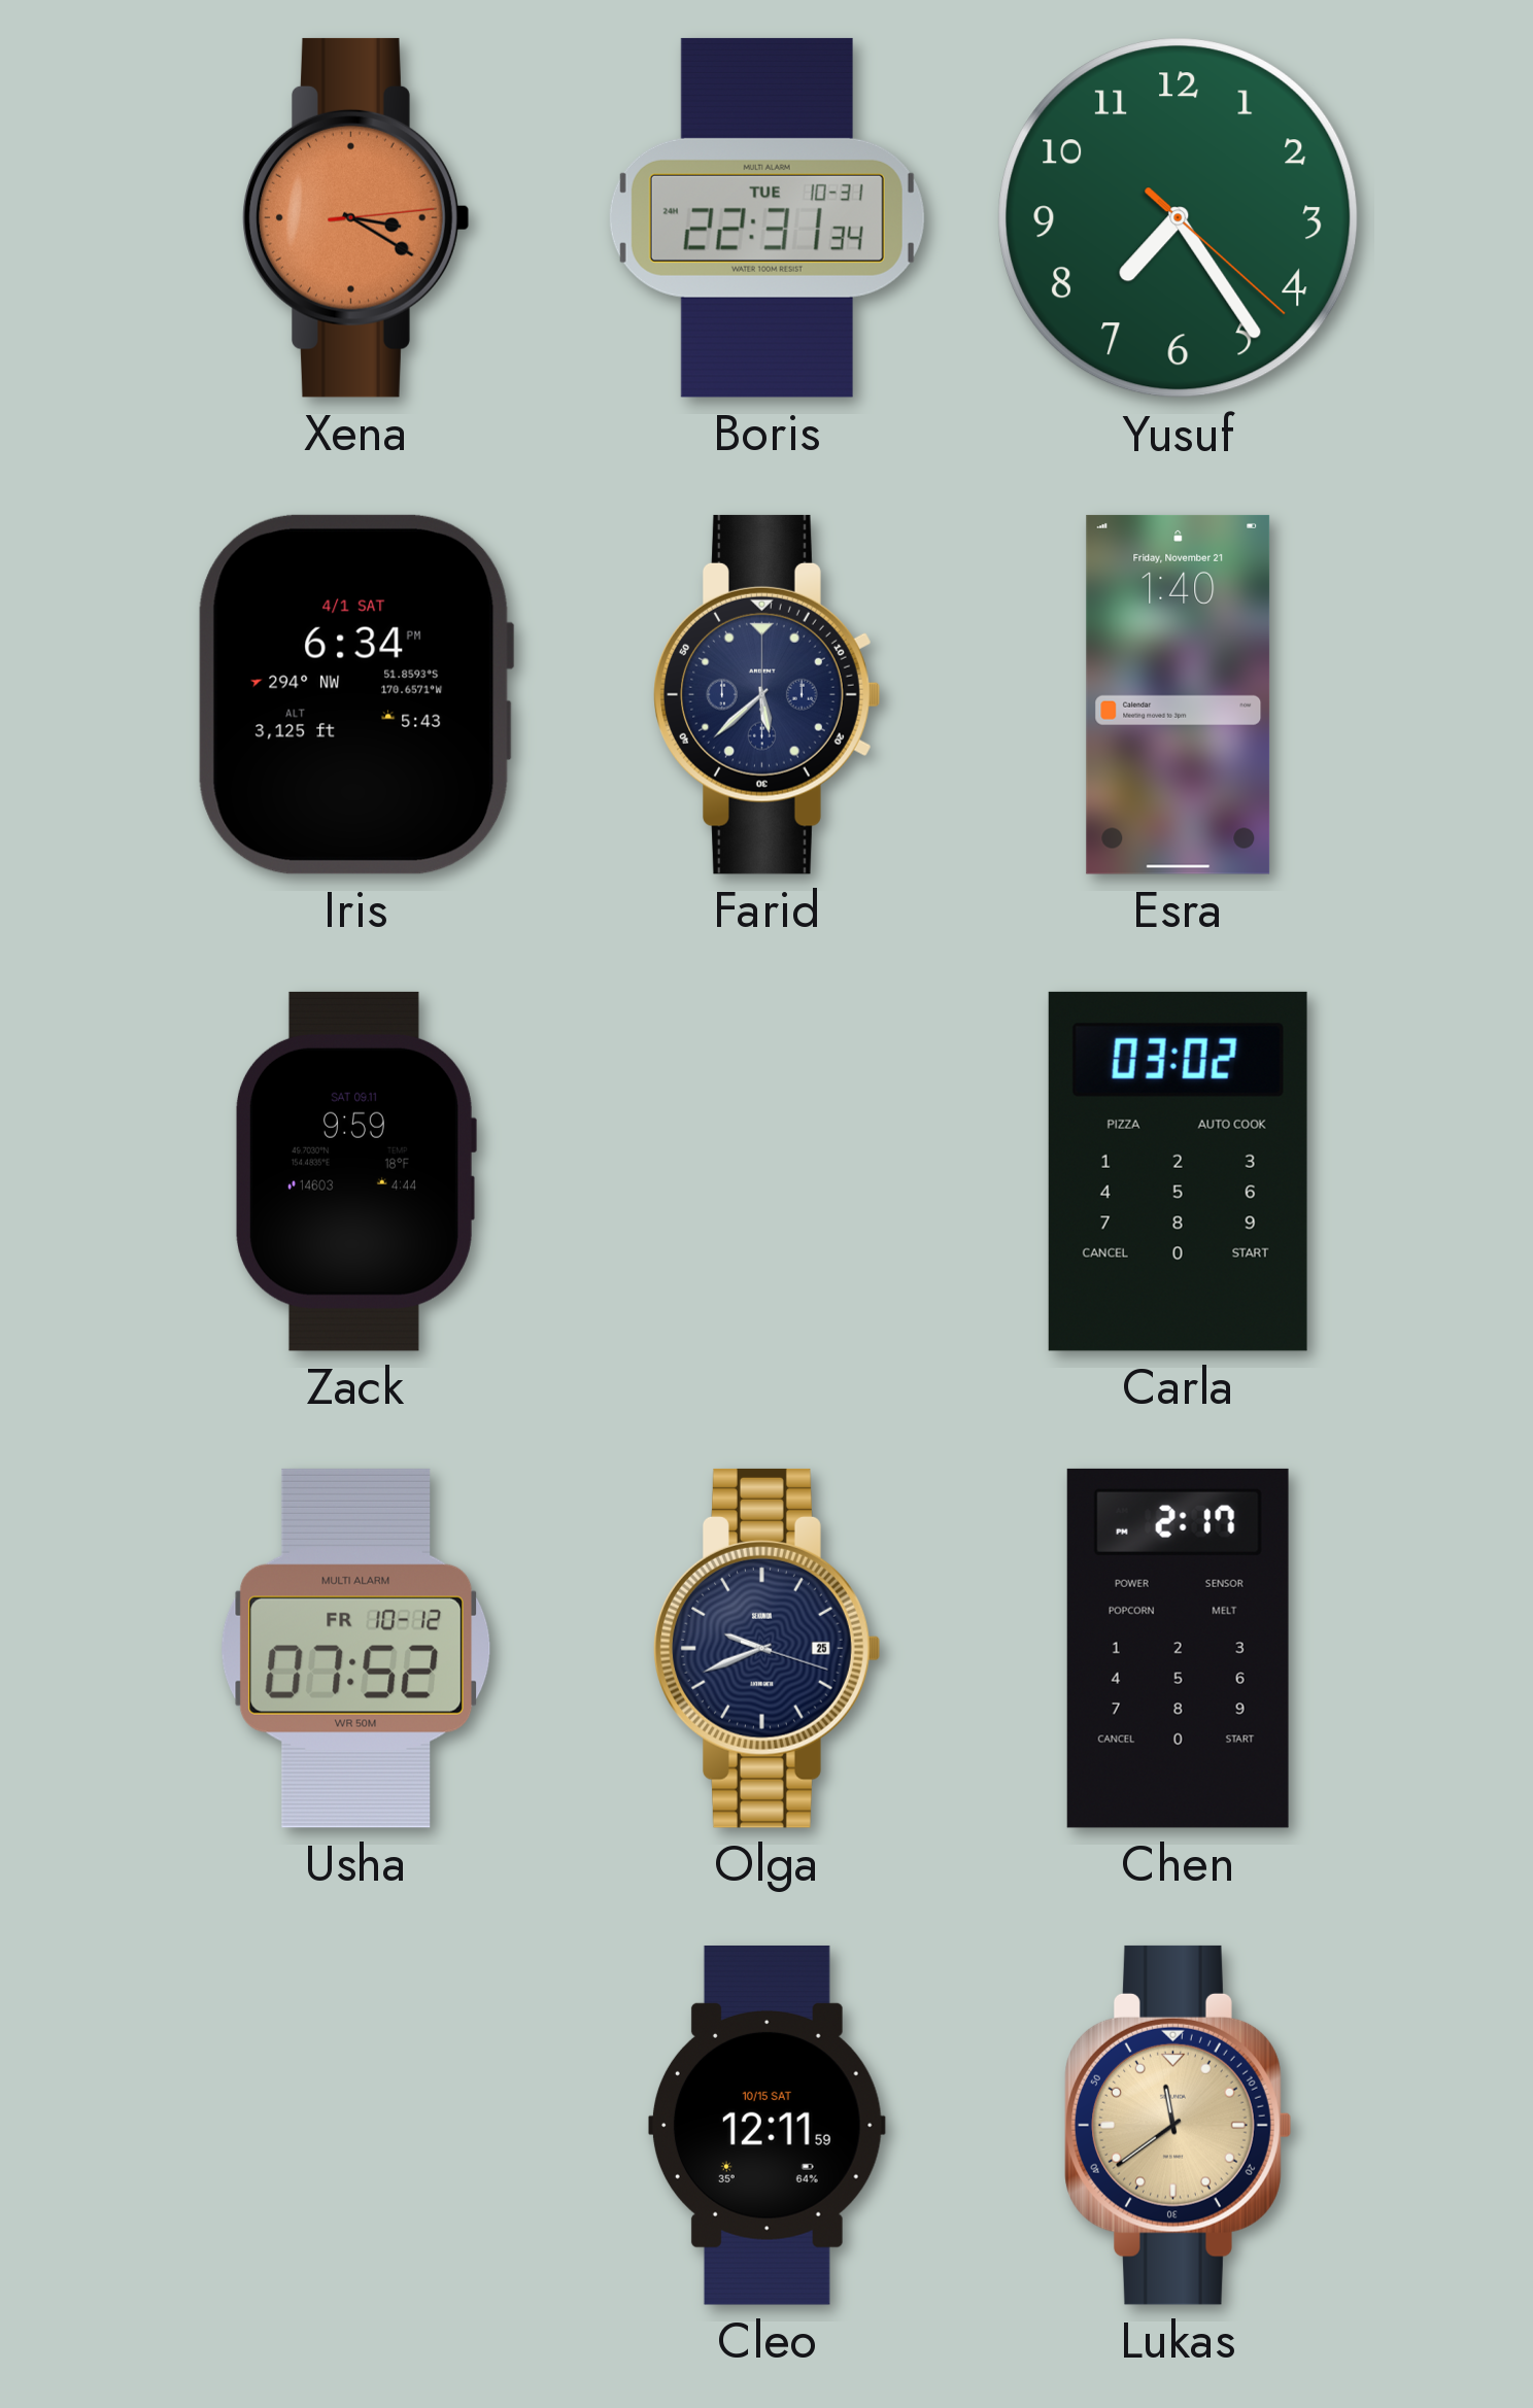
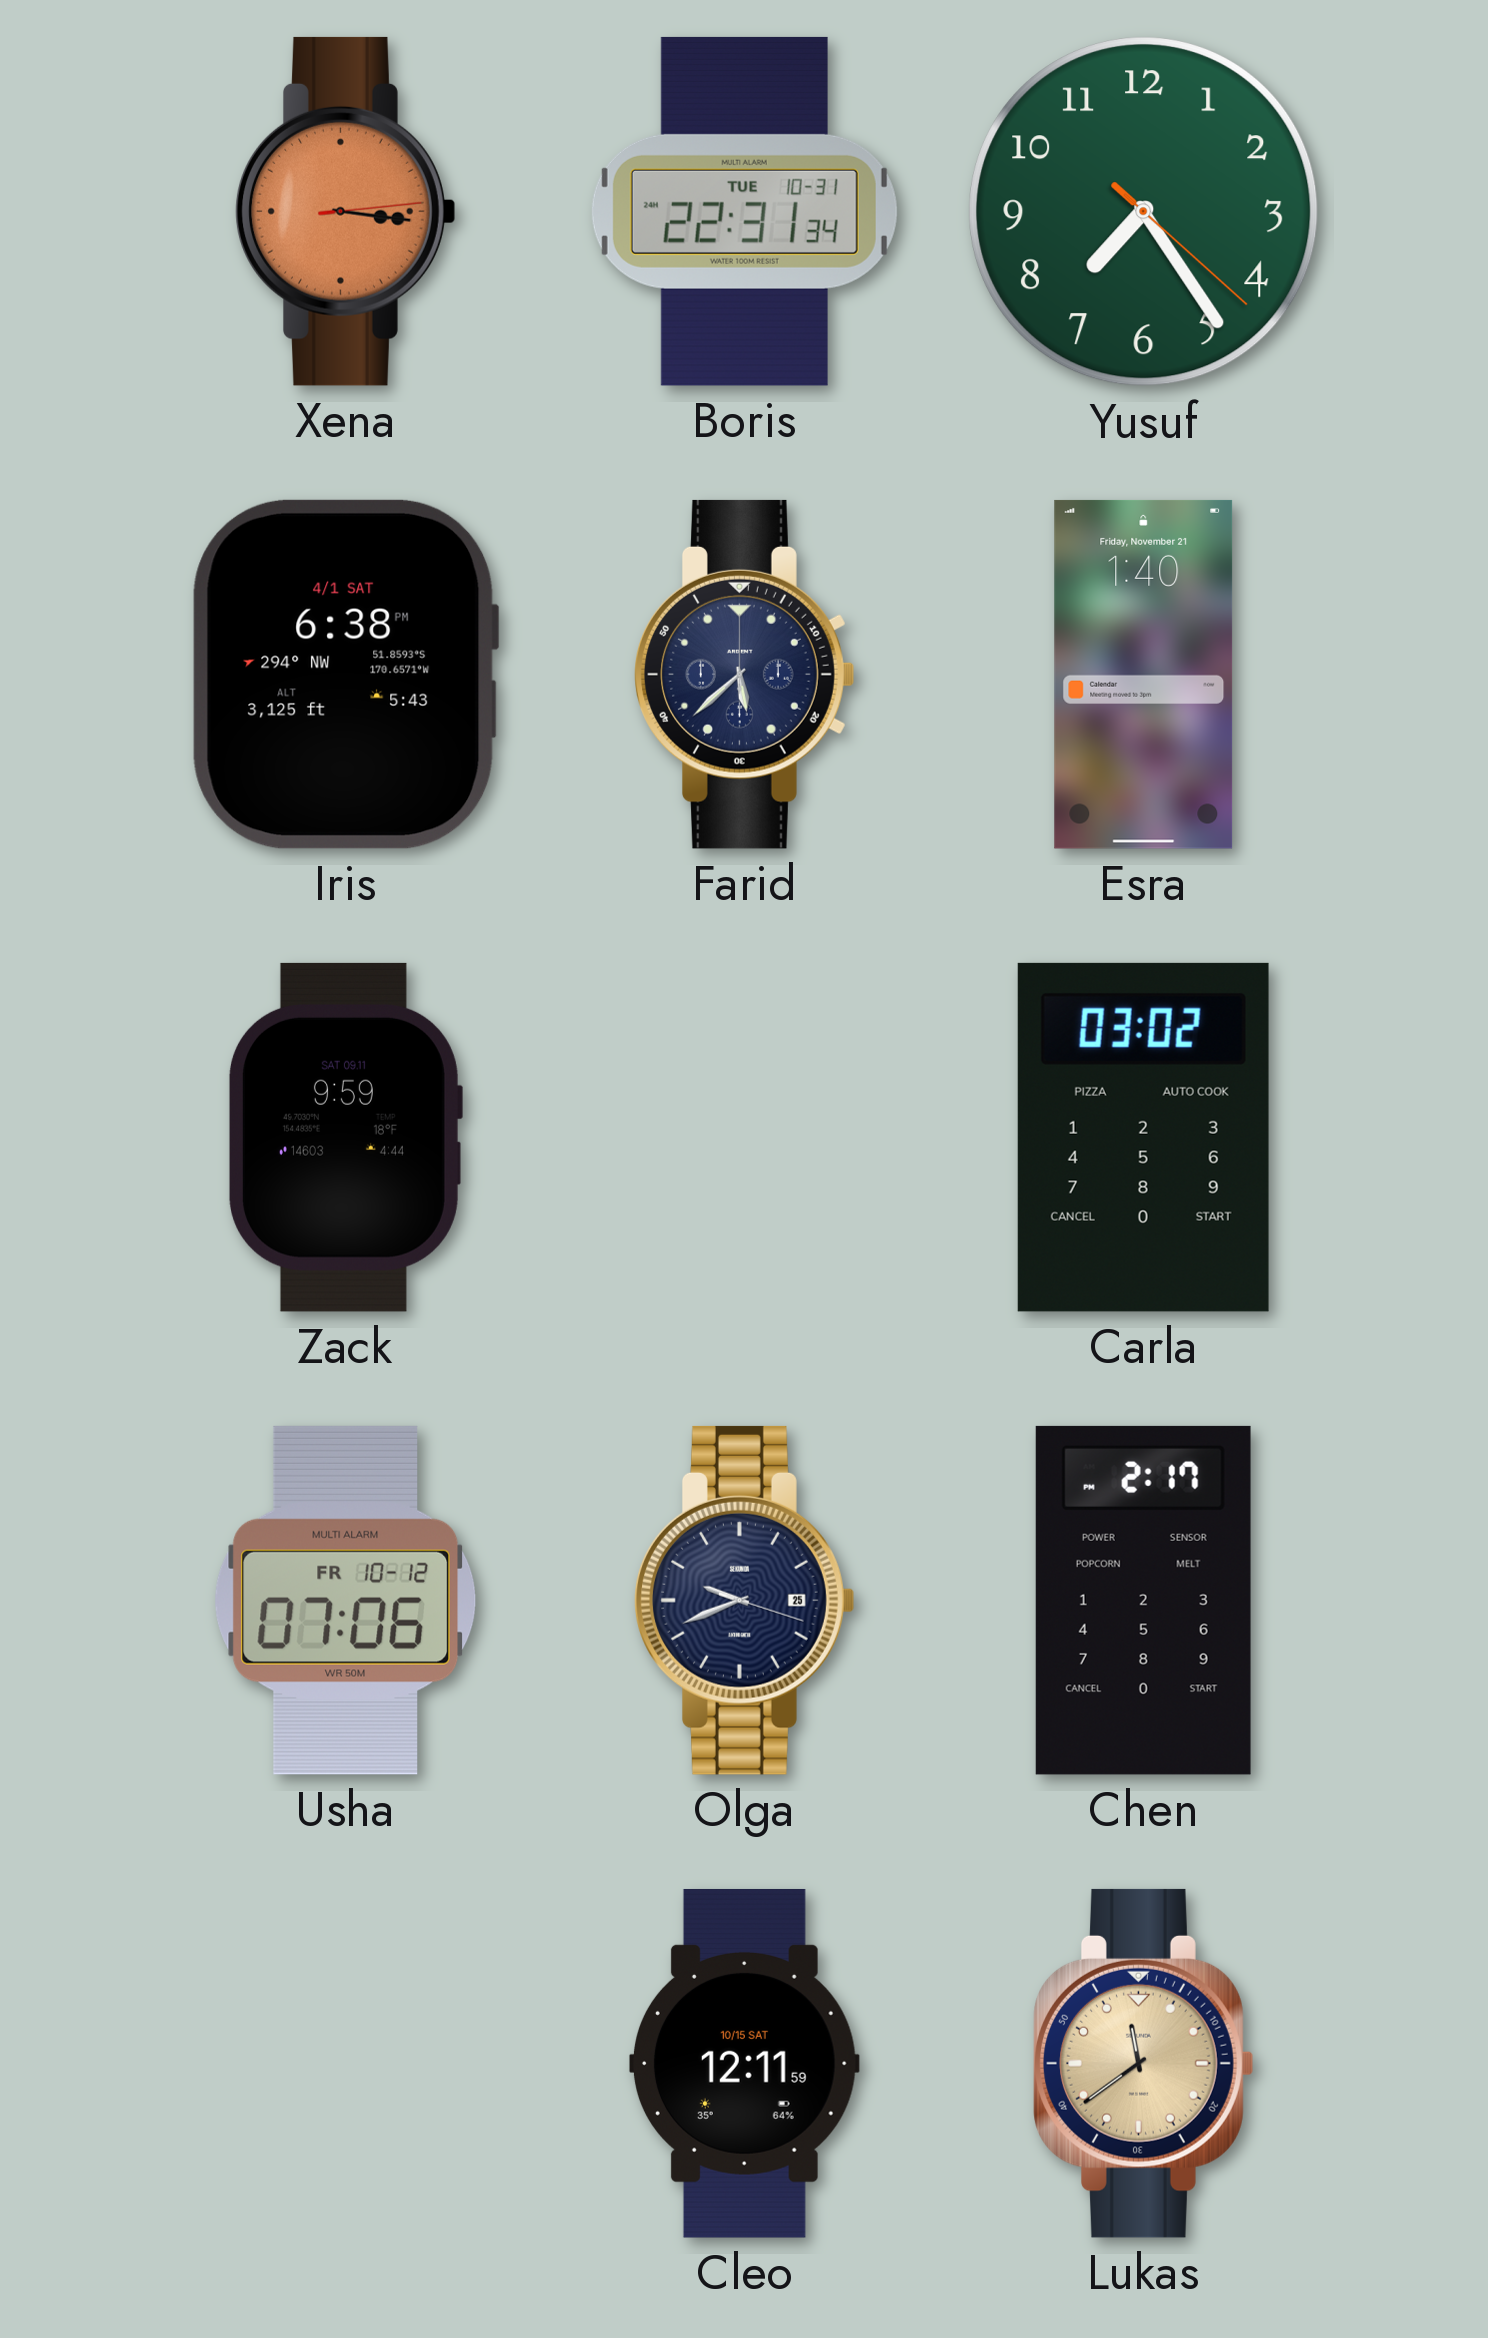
Xena: 3:20 -> 3:16 (346, 211)
Iris: 6:34 -> 6:38 (345, 674)
Usha: 07:52 -> 07:06 (346, 1600)
